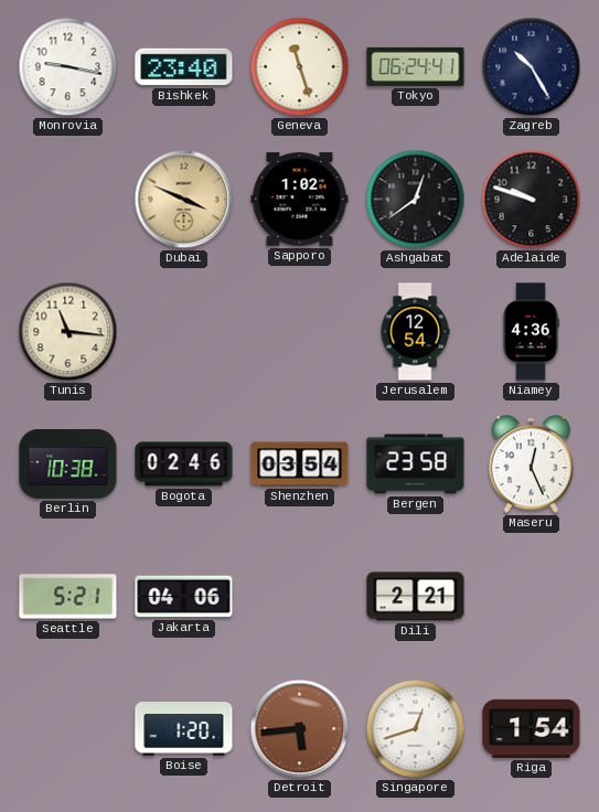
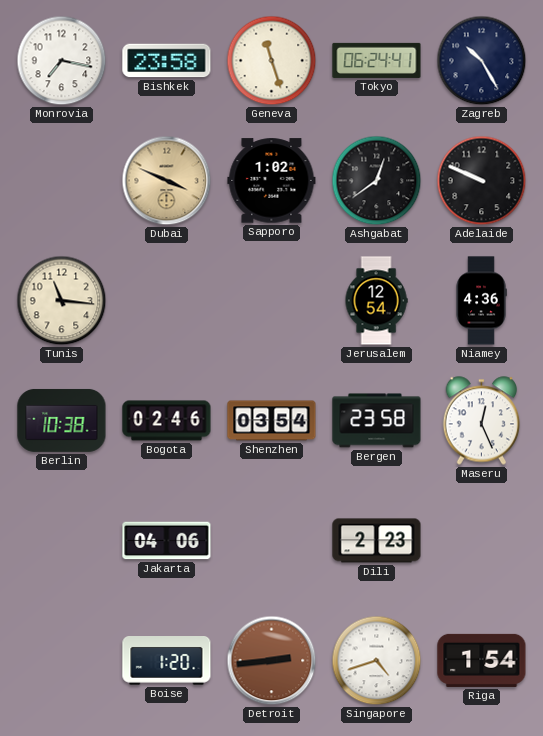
Monrovia: 9:17 -> 7:17 (62, 61)
Bishkek: 23:40 -> 23:58 (167, 61)
Adelaide: 9:48 -> 9:49 (482, 181)
Seattle: 5:21 -> none (68, 597)
Dili: 2:21 -> 2:23 (377, 541)
Detroit: 5:44 -> 2:44 (272, 661)
Singapore: 12:42 -> 4:42 (377, 661)
